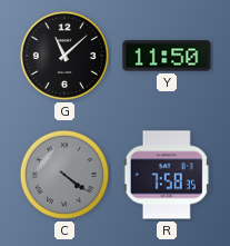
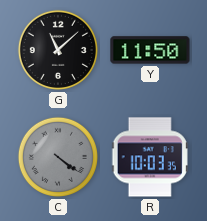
R: 7:58 -> 10:03 (150, 157)
